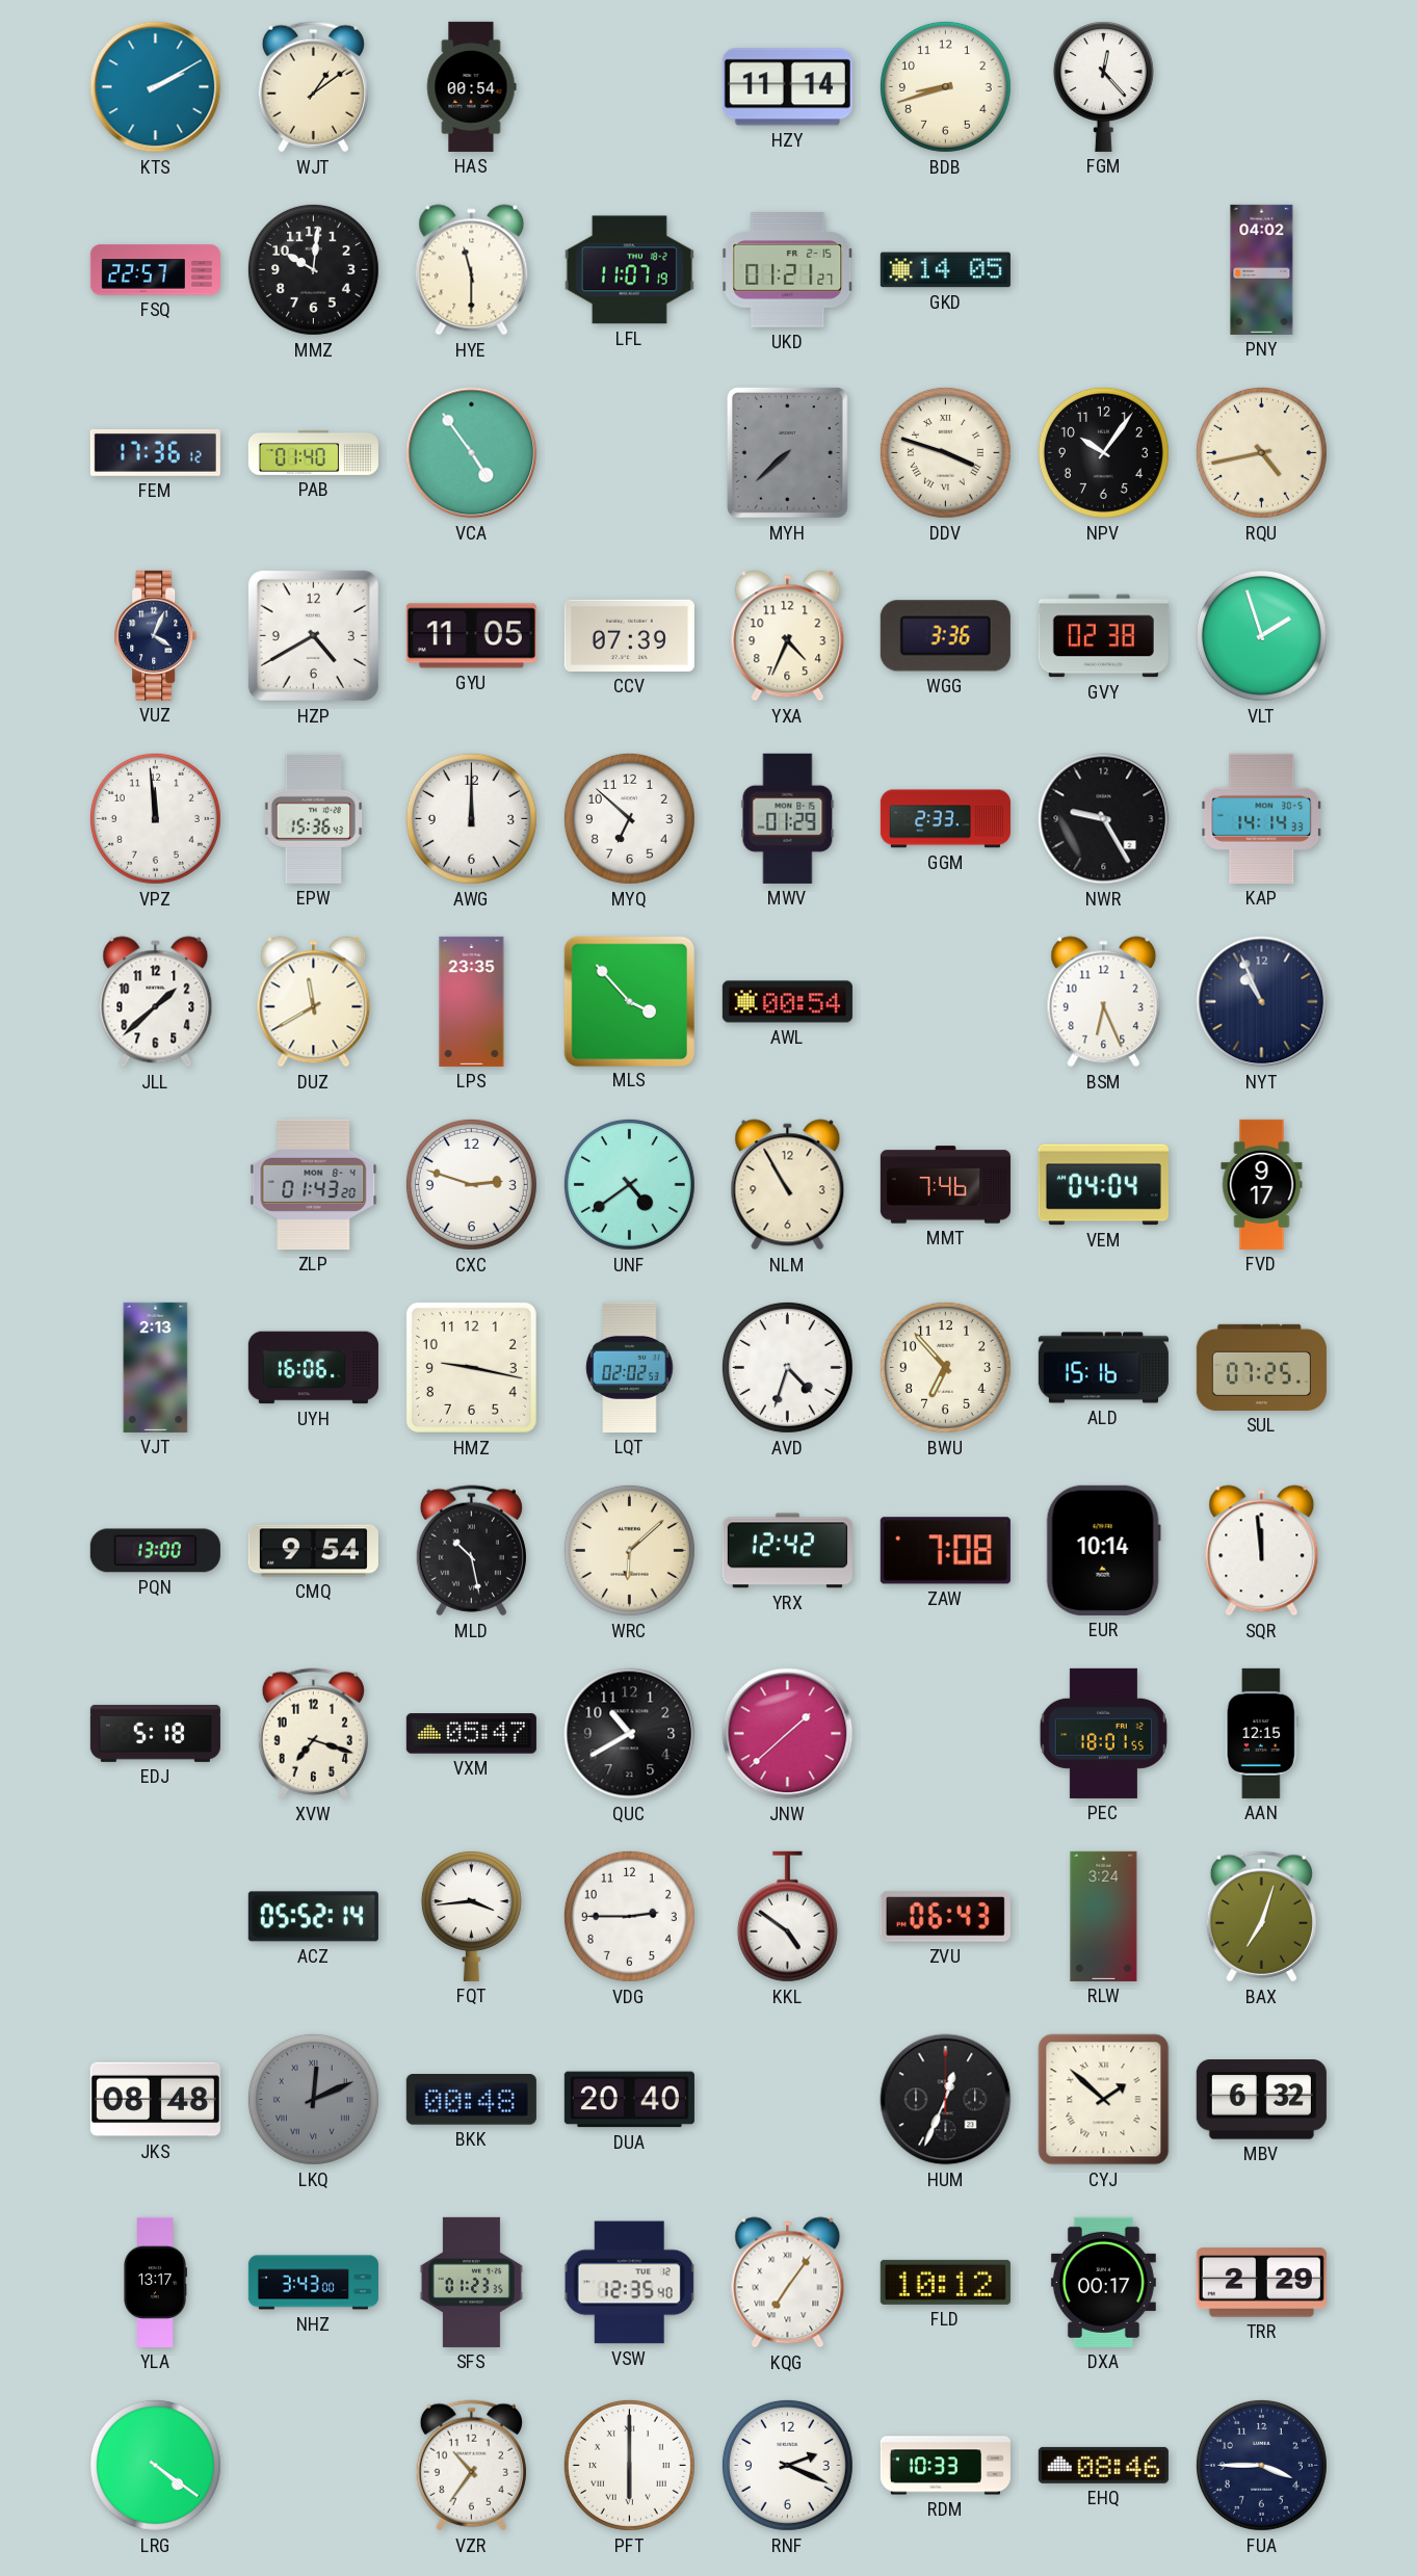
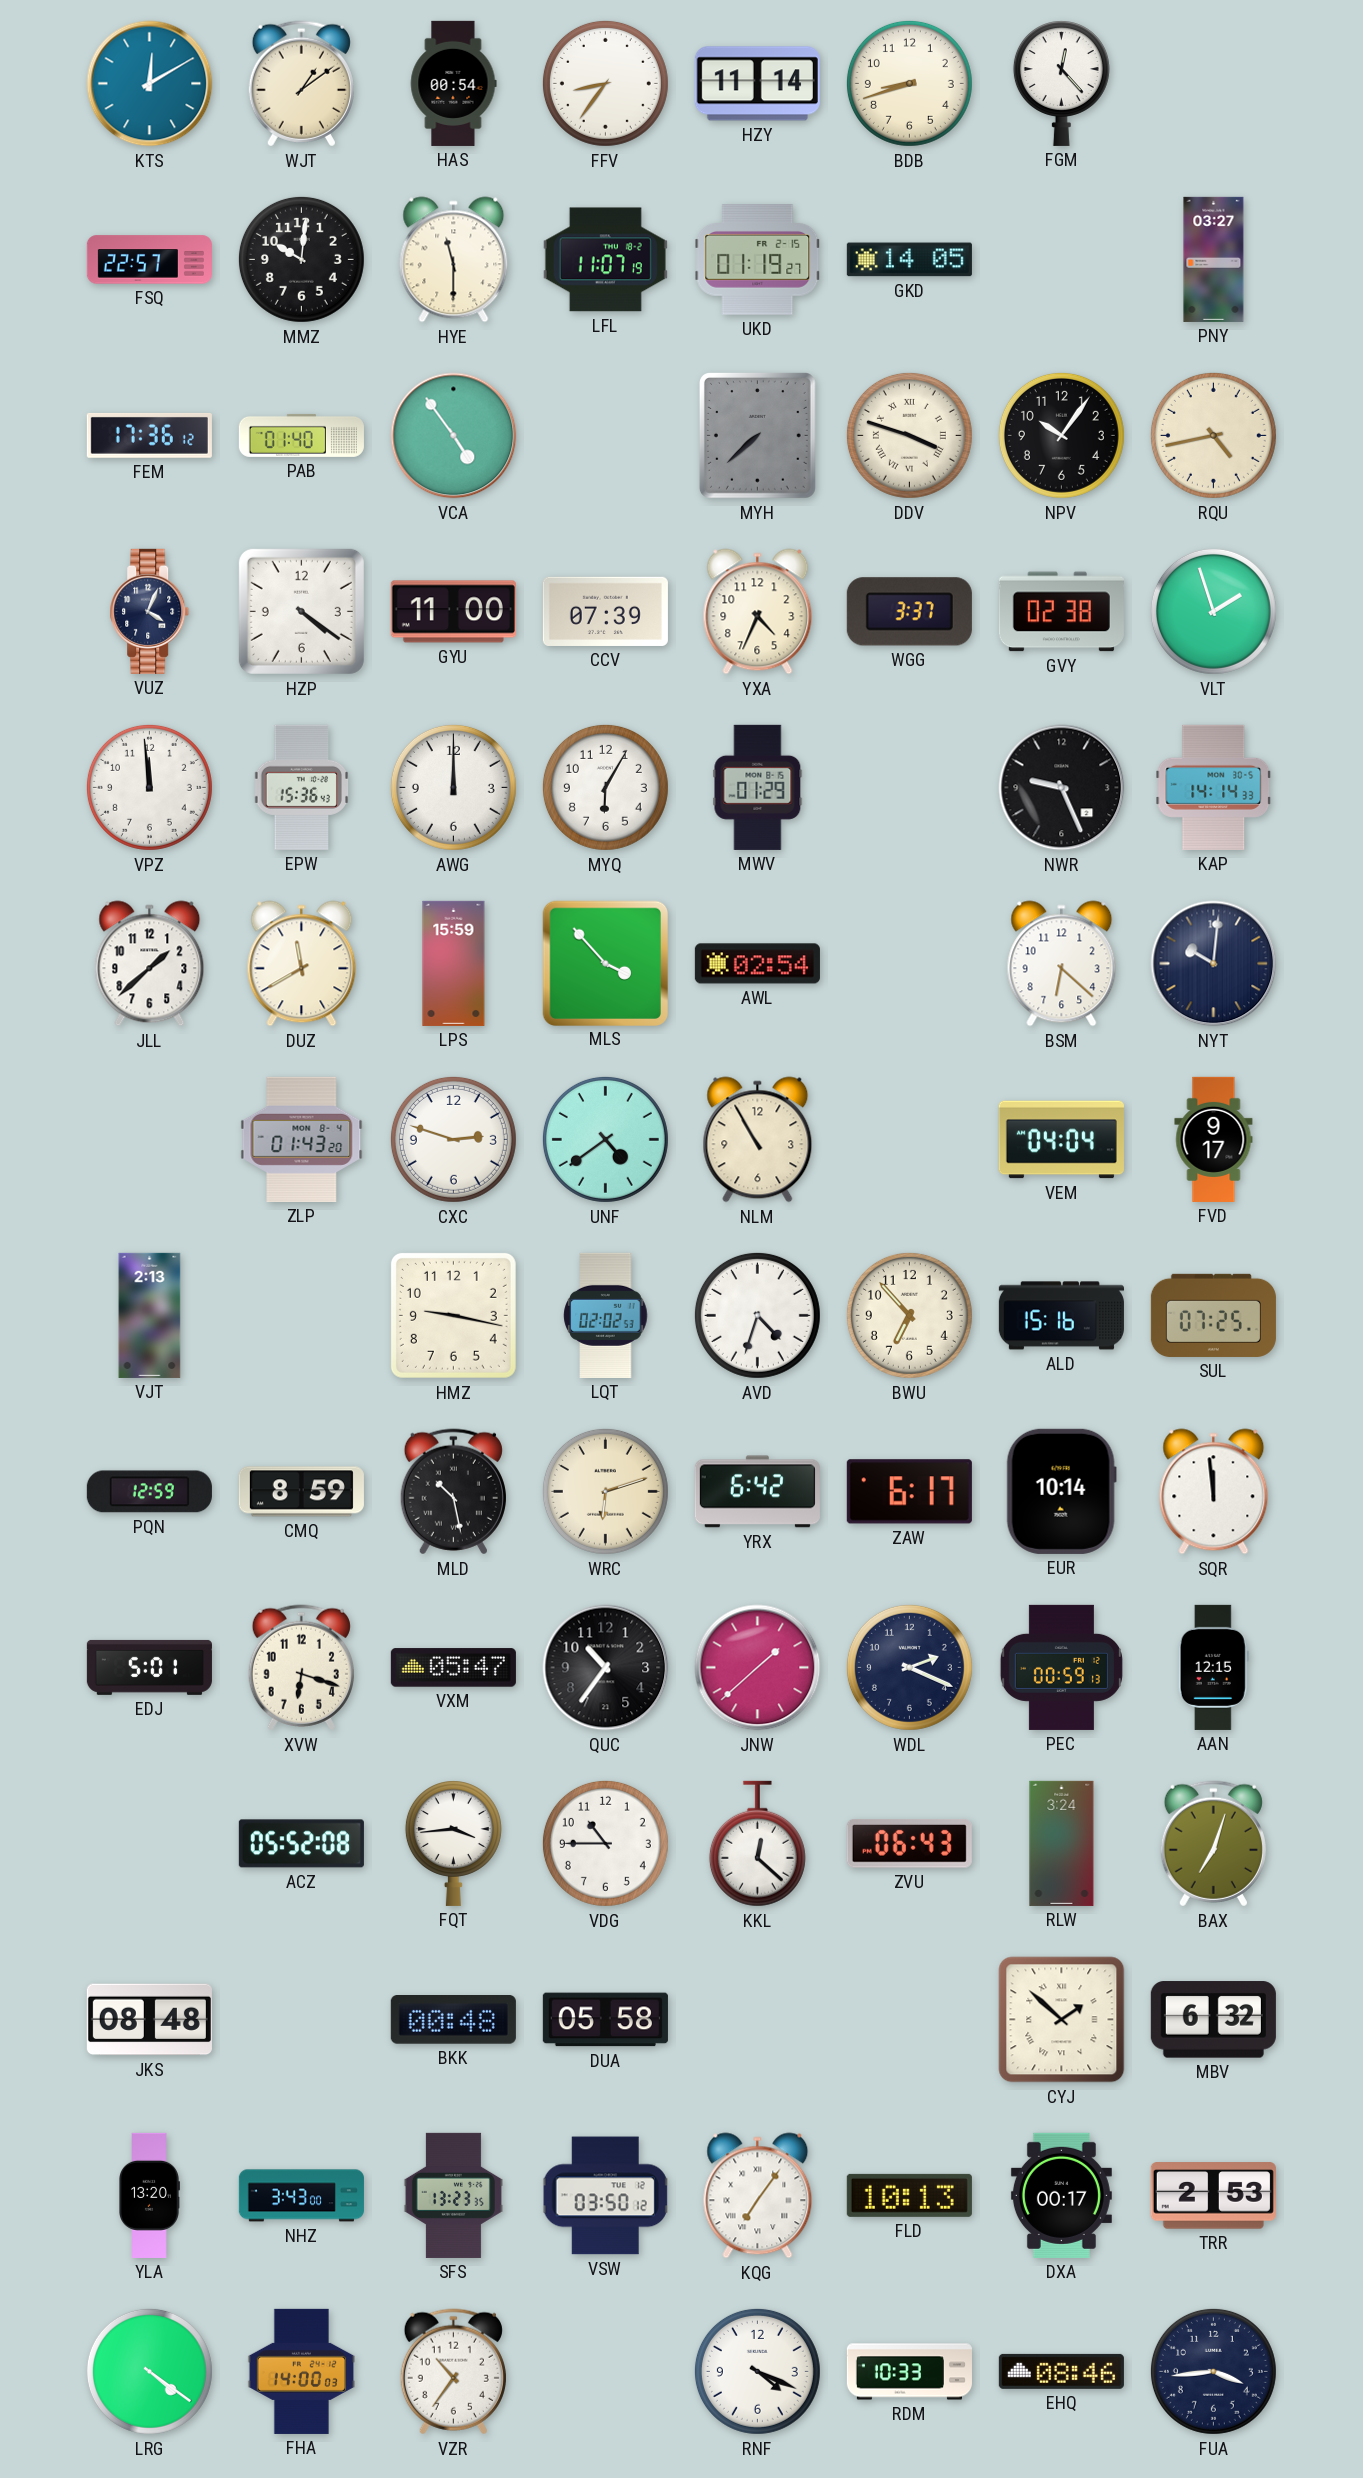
KTS: 2:10 -> 12:10 (150, 84)
FFV: none -> 8:36 (605, 83)
UKD: 01:21 -> 01:19 (758, 260)
PNY: 04:02 -> 03:27 (1214, 259)
HZP: 4:40 -> 4:21 (301, 611)
GYU: 11:05 -> 11:00 (453, 612)
WGG: 3:36 -> 3:37 (909, 612)
MYQ: 6:52 -> 6:05 (605, 787)
GGM: 2:33 -> none (945, 819)
NWR: 9:25 -> 9:26 (1062, 788)
LPS: 23:35 -> 15:59 (454, 963)
AWL: 00:54 -> 02:54 (757, 964)
BSM: 6:26 -> 6:22 (1062, 964)
NYT: 10:56 -> 10:01 (1214, 964)
MMT: 7:46 -> none (945, 1185)
UYH: 16:06 -> none (313, 1368)
PQN: 13:00 -> 12:59 (149, 1492)
CMQ: 9:54 -> 8:59 (301, 1492)
WRC: 6:08 -> 6:12 (605, 1491)
YRX: 12:42 -> 6:42 (757, 1492)
ZAW: 7:08 -> 6:17 (909, 1492)
EDJ: 5:18 -> 5:01 (149, 1667)
XVW: 7:18 -> 6:18 (301, 1668)
QUC: 10:40 -> 10:36 (606, 1668)
WDL: none -> 2:19 (909, 1667)
PEC: 18:01 -> 00:59 (1061, 1667)
ACZ: 05:52:14 -> 05:52:08 (301, 1844)
VDG: 2:45 -> 10:45 (605, 1843)
KKL: 4:51 -> 12:22 (757, 1844)
LKQ: 12:11 -> none (313, 2099)
DUA: 20:40 -> 05:58 (605, 2020)
HUM: 12:34 -> none (946, 2100)
YLA: 13:17 -> 13:20 (150, 2195)
SFS: 01:23 -> 13:23 (453, 2195)
VSW: 12:35 -> 03:50 (606, 2196)
FLD: 10:12 -> 10:13 (909, 2195)
TRR: 2:29 -> 2:53 (1213, 2196)
FHA: none -> 14:00 (301, 2371)
PFT: 6:00 -> none (629, 2465)
RNF: 2:19 -> 4:19 (757, 2371)
FUA: 3:45 -> 3:44 (1213, 2371)
